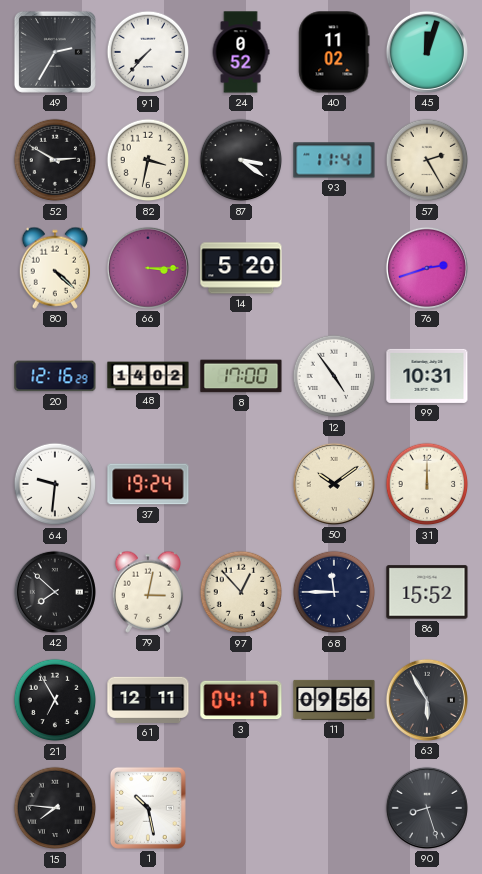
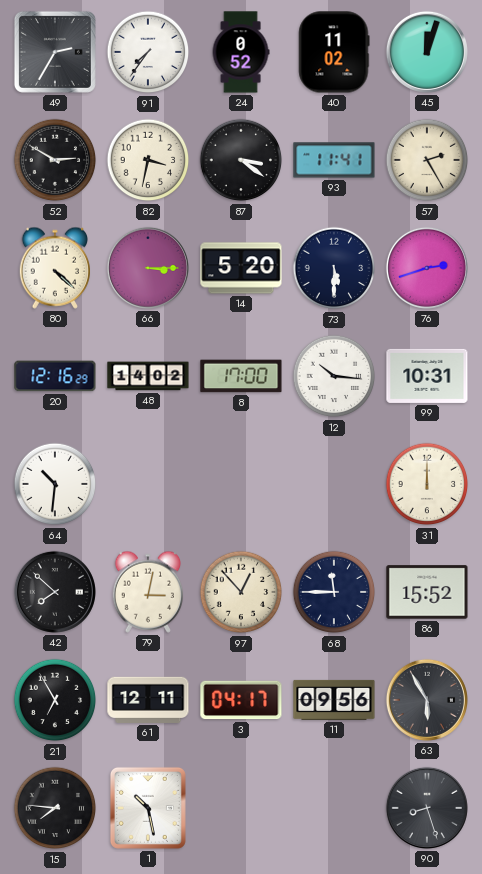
91: 7:37 -> 7:36 (148, 52)
73: none -> 5:30 (334, 268)
12: 4:54 -> 10:16 (334, 376)
64: 9:31 -> 10:31 (55, 484)
37: 19:24 -> none (148, 484)
50: 10:09 -> none (334, 484)
